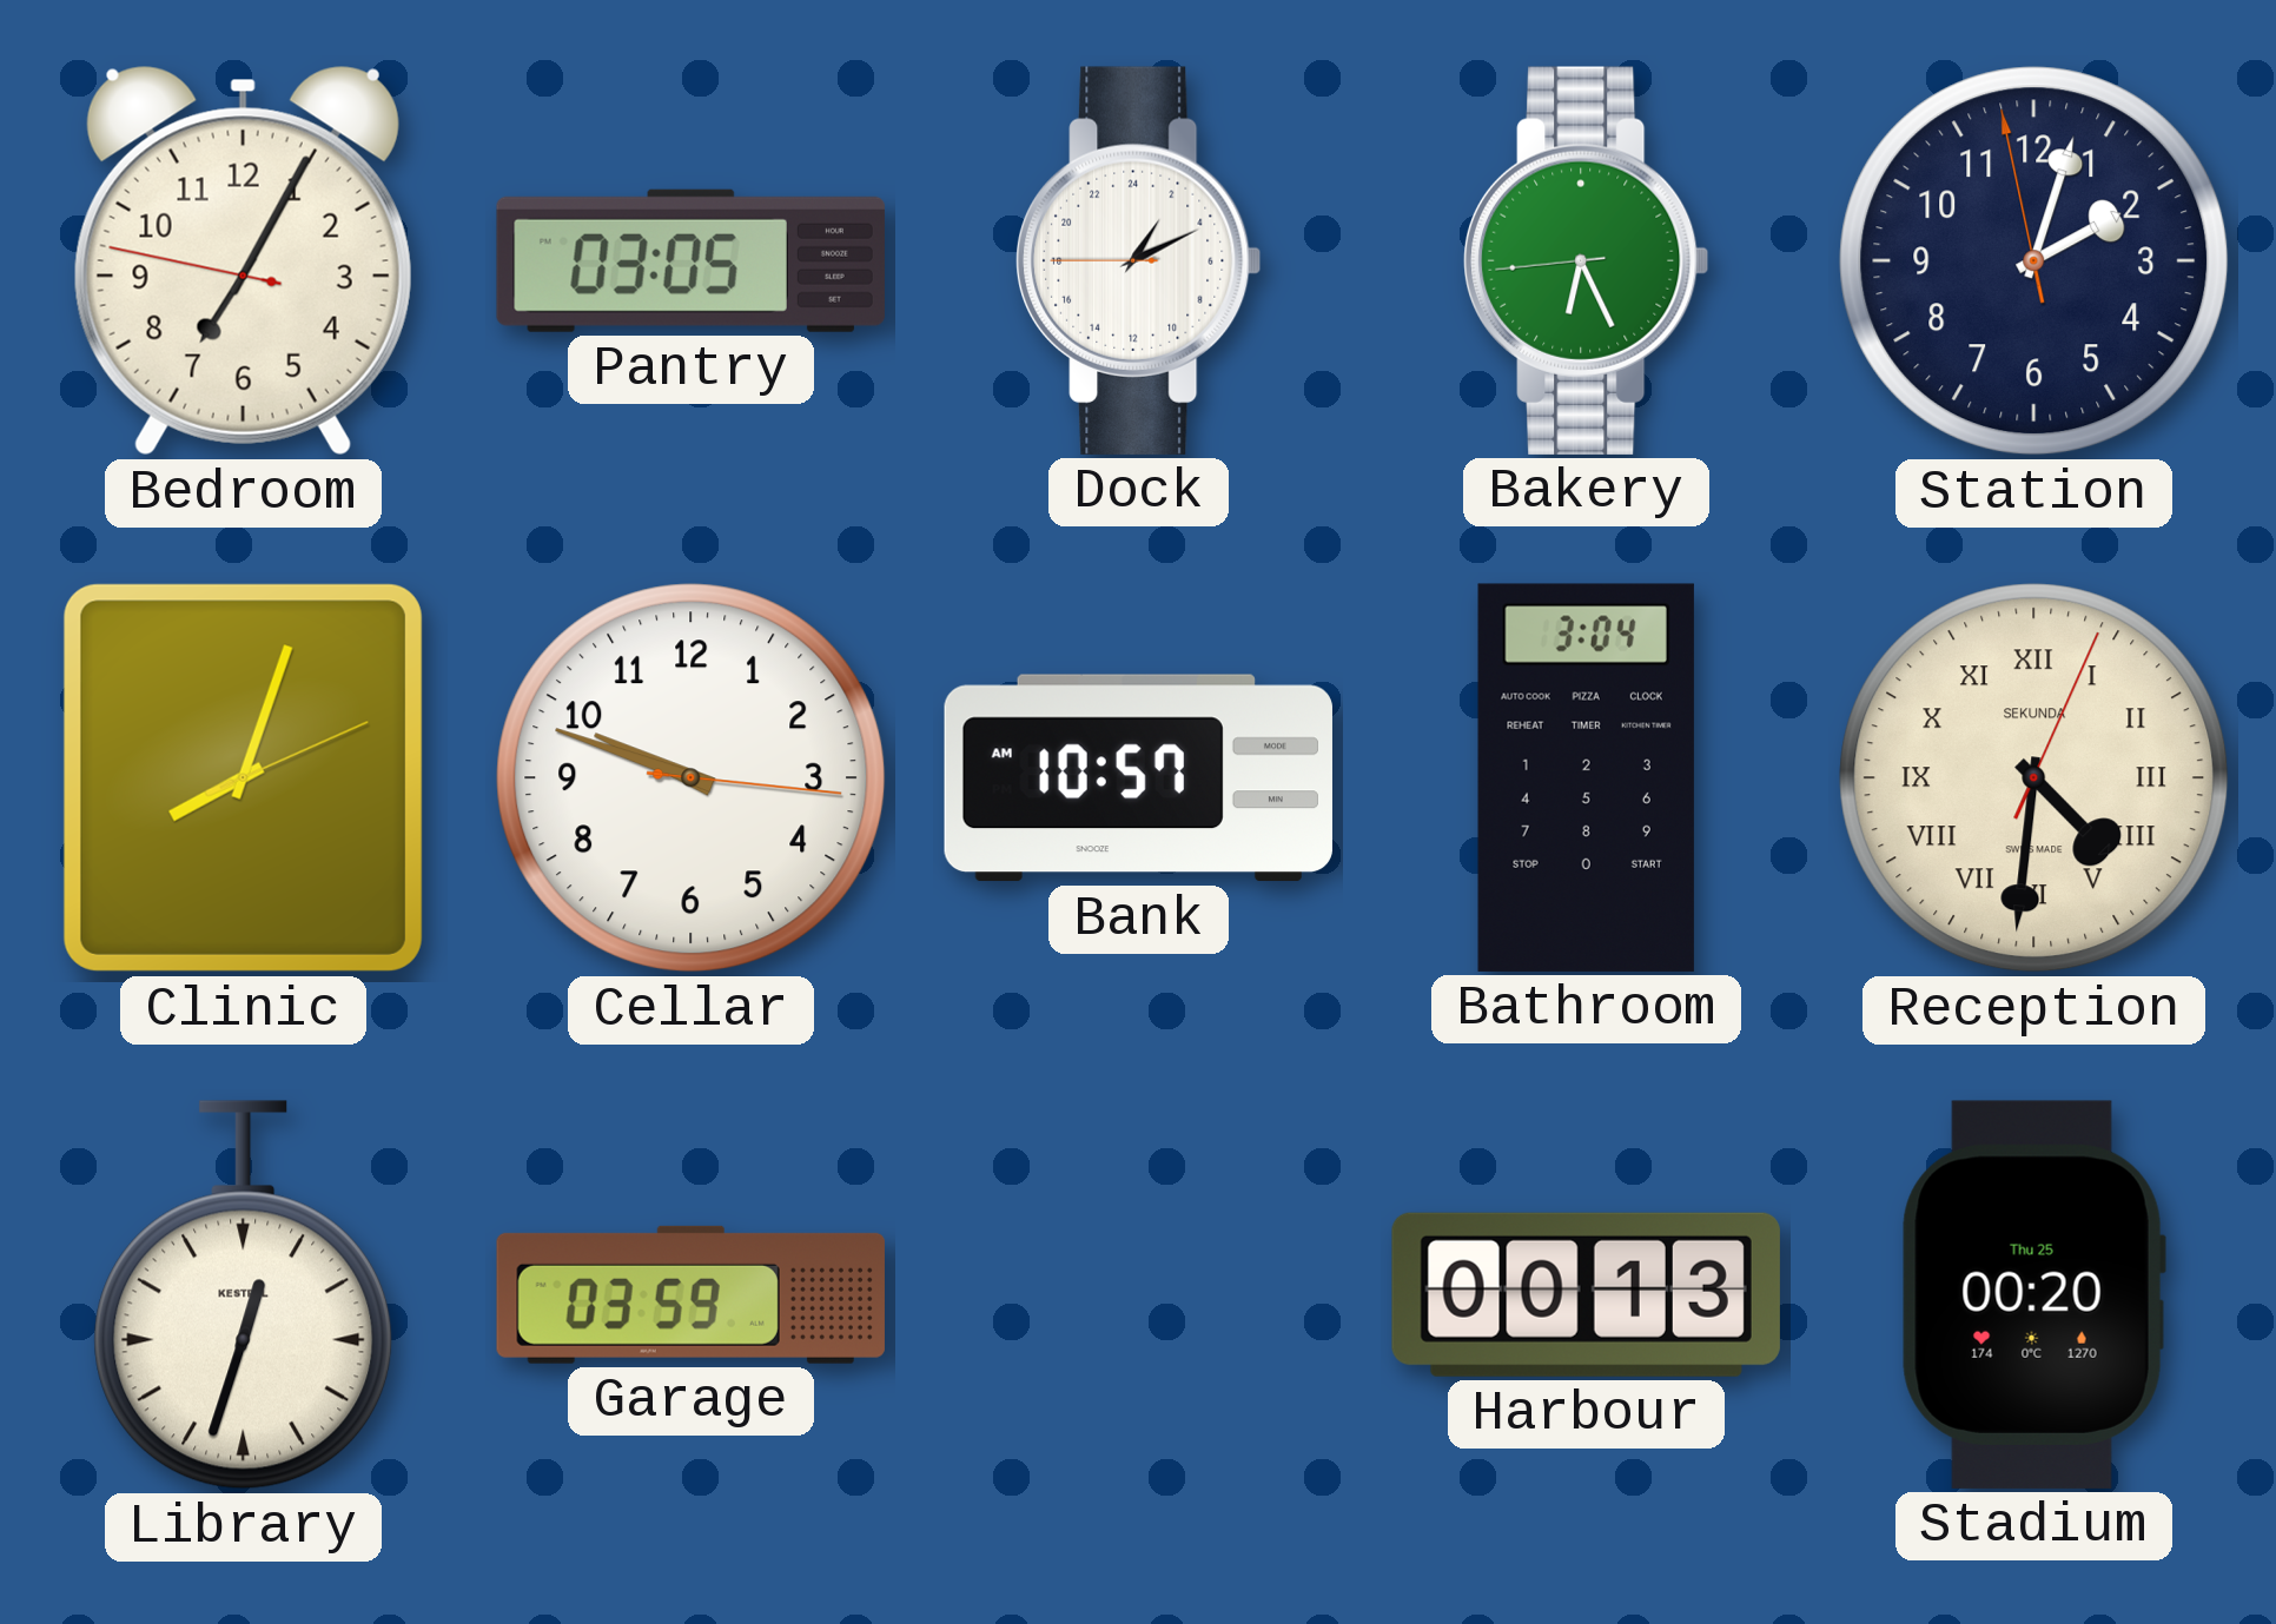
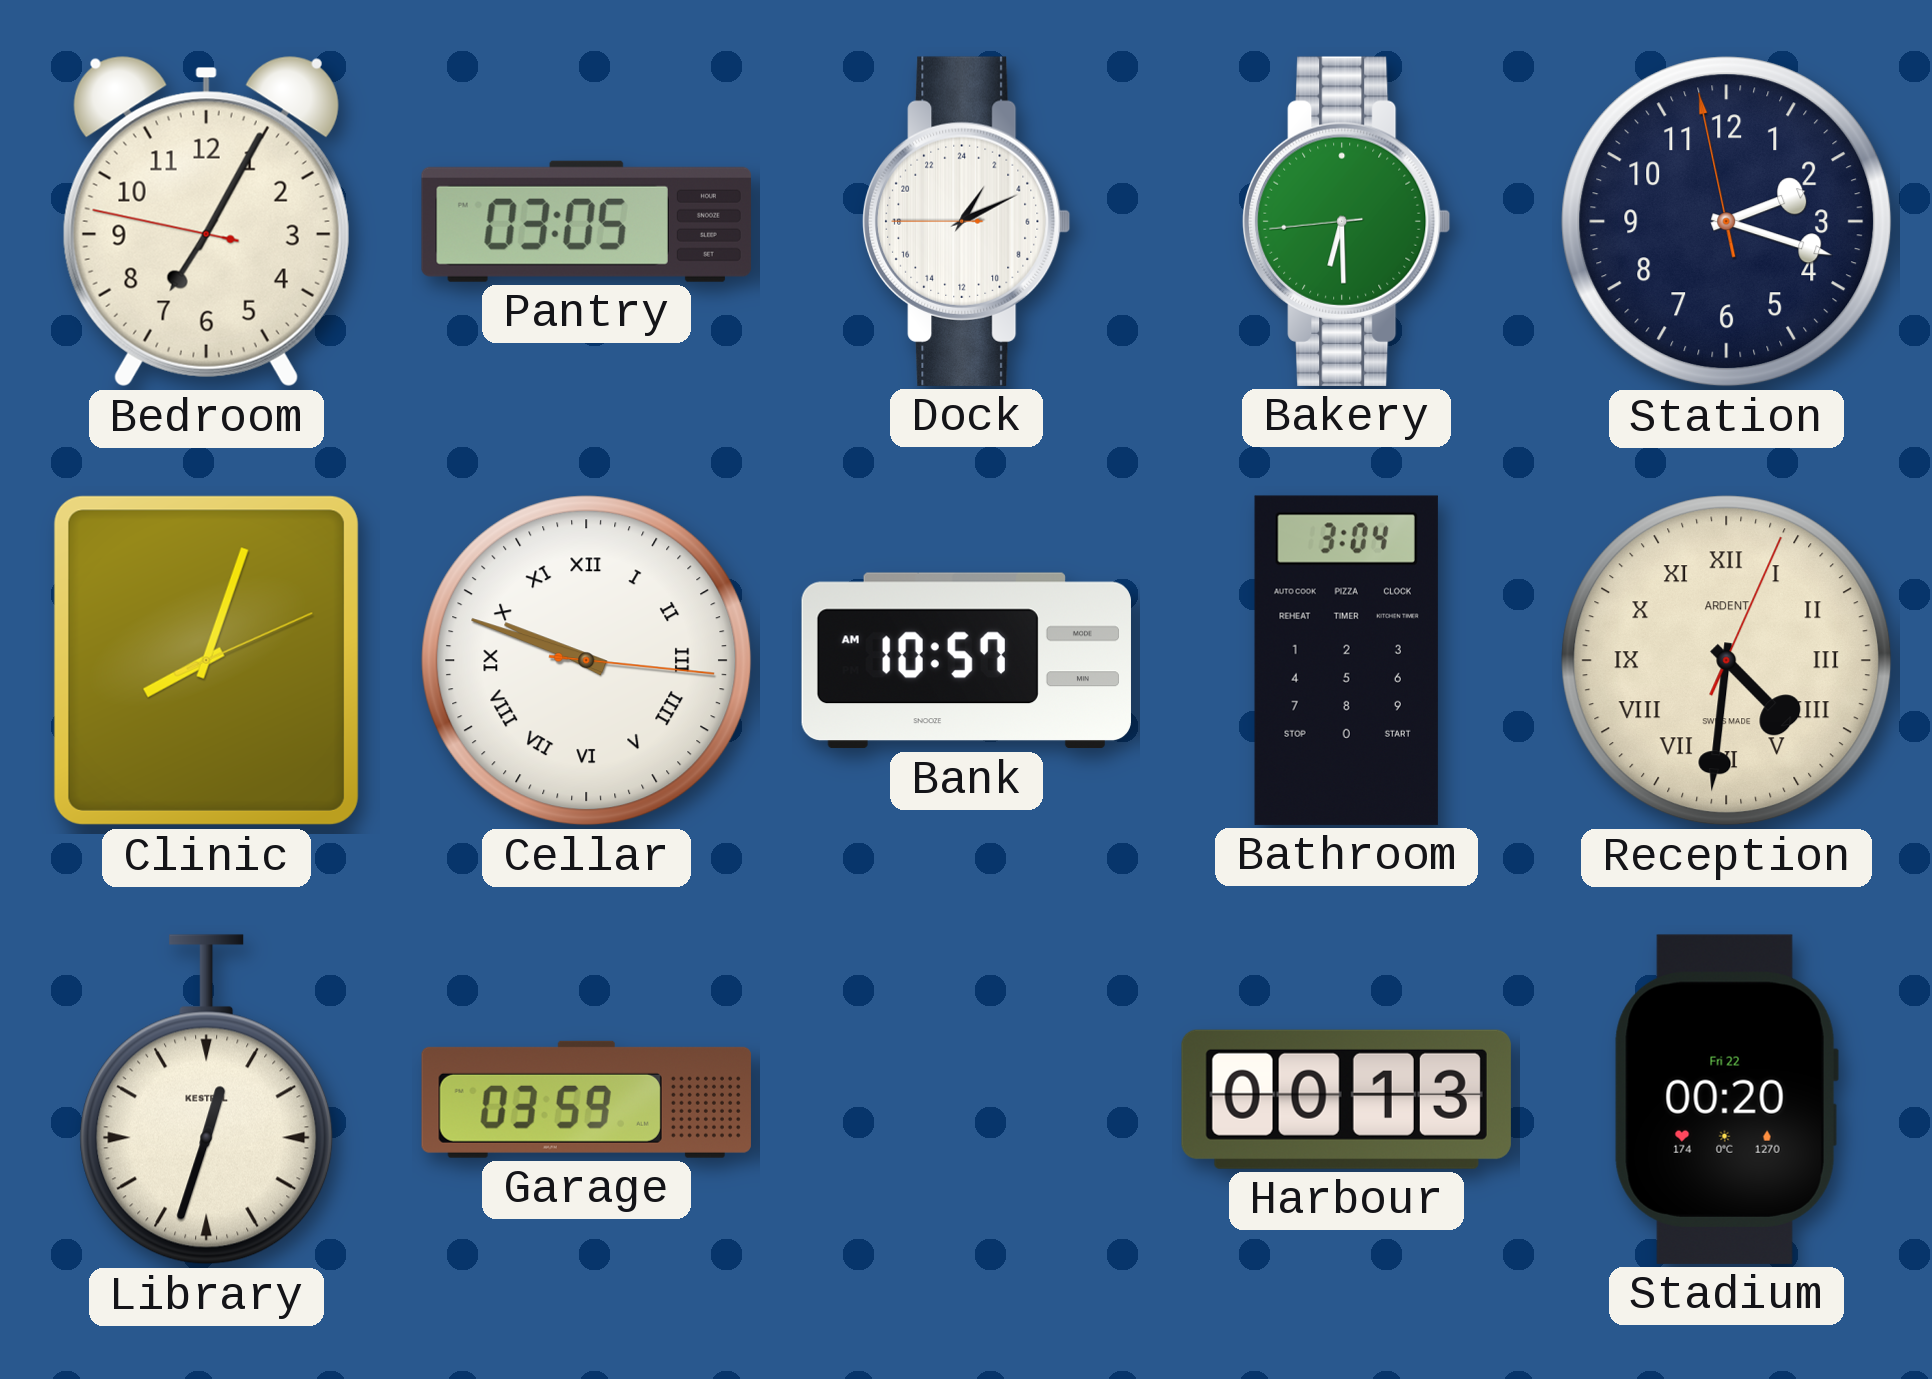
Bakery: 6:25 -> 6:29 (1347, 221)
Station: 2:02 -> 2:17 (1727, 222)
Cellar numerals: Arabic -> Roman (587, 661)
Reception brand: SEKUNDA -> ARDENT (1727, 661)
Stadium date: Thu 25 -> Fri 22 (1726, 1099)
